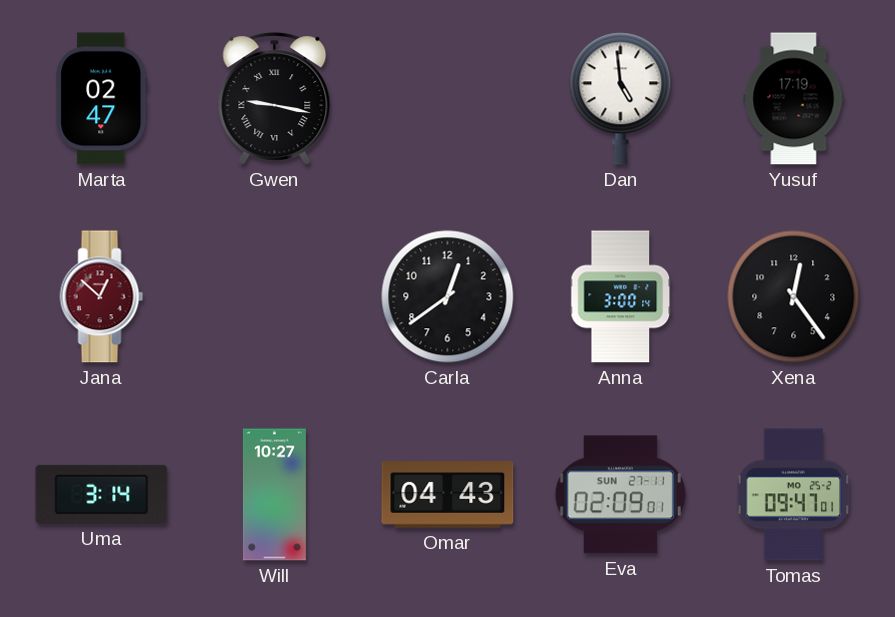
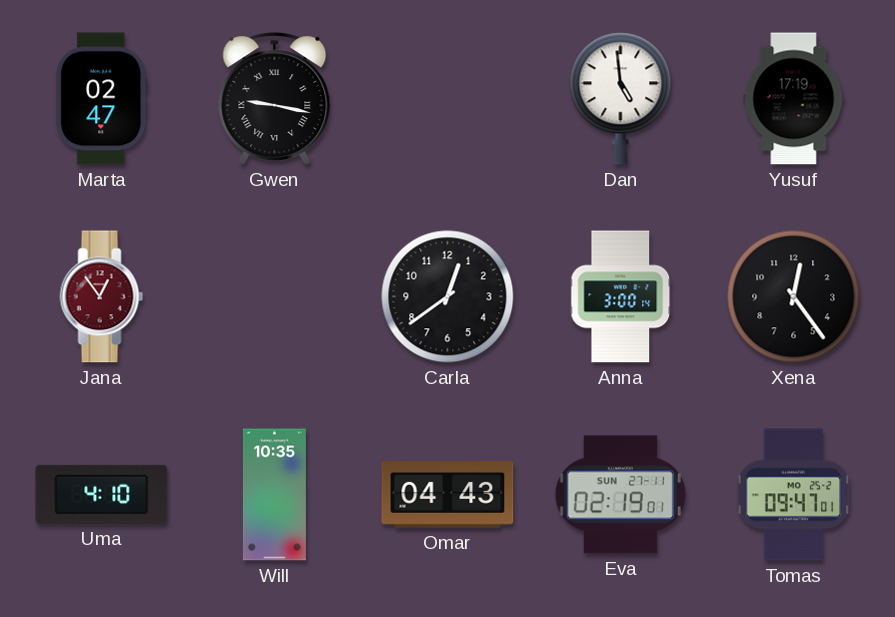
Jana: 12:52 -> 12:54 (102, 297)
Uma: 3:14 -> 4:10 (102, 494)
Will: 10:27 -> 10:35 (274, 495)
Eva: 02:09 -> 02:19 (620, 495)
